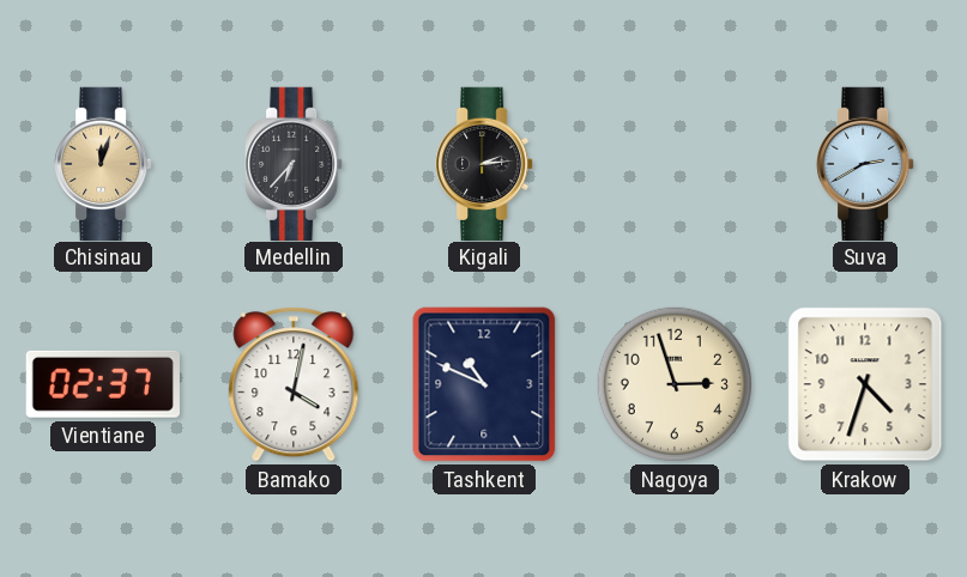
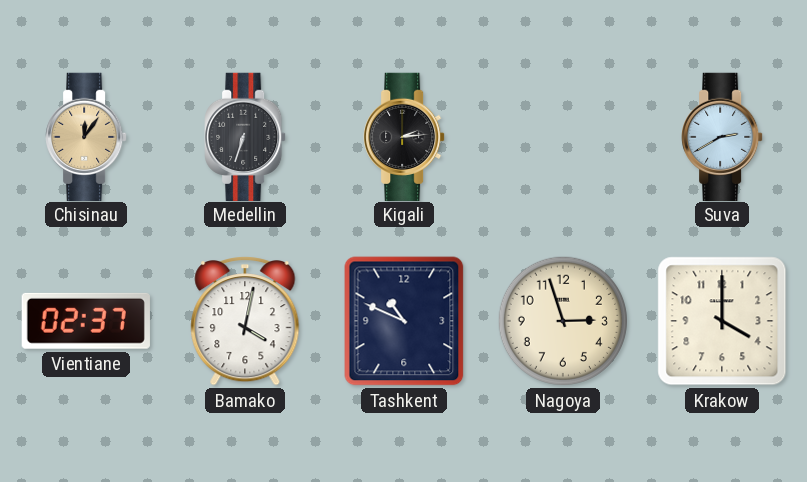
Chisinau: 12:03 -> 12:06 (86, 136)
Medellin: 6:37 -> 6:33 (245, 136)
Krakow: 4:33 -> 4:00 (722, 321)
